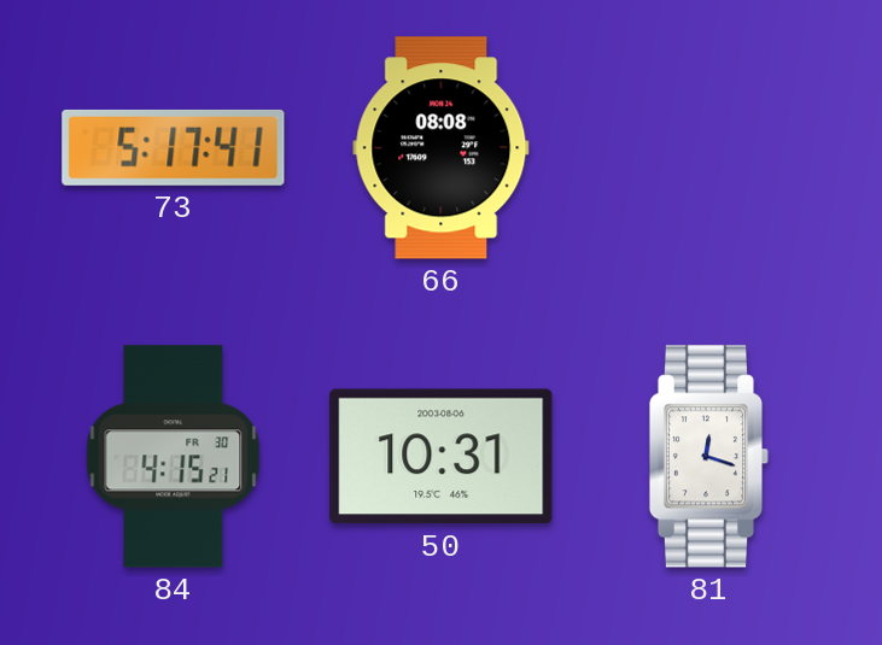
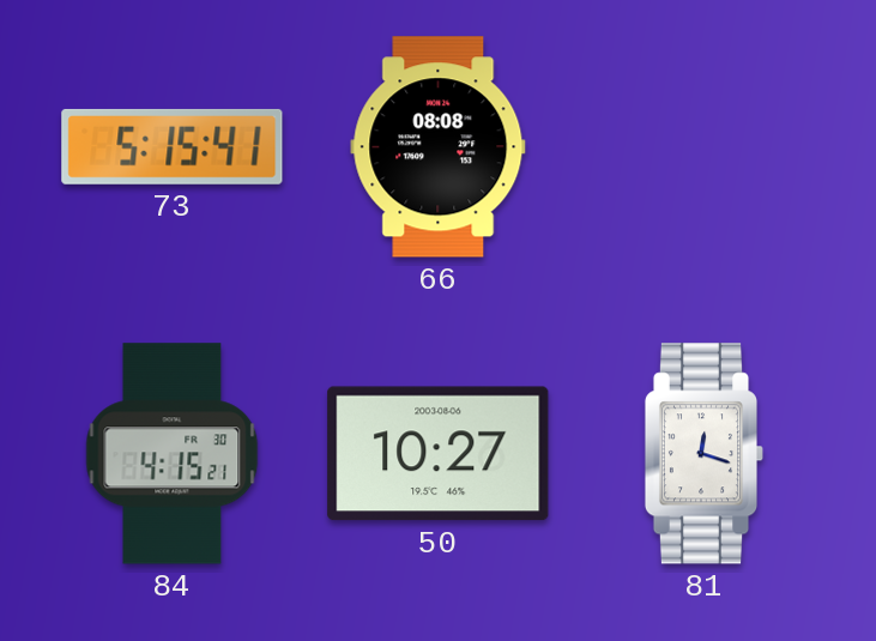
73: 5:17 -> 5:15 (173, 146)
50: 10:31 -> 10:27 (439, 454)
